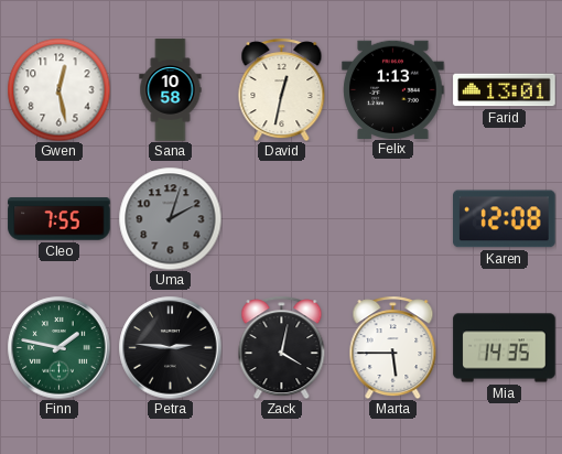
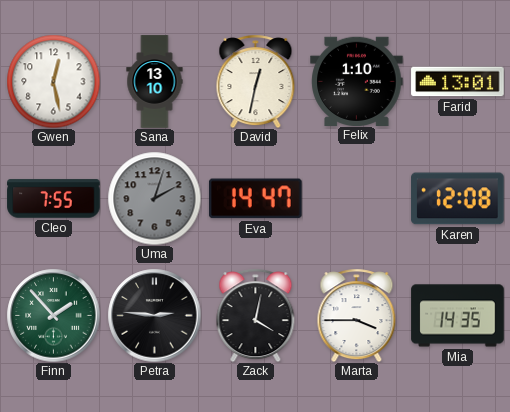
Sana: 10:58 -> 13:10 (155, 82)
Felix: 1:13 -> 1:10 (357, 81)
Eva: none -> 14:47 (256, 199)
Finn: 1:47 -> 1:53 (53, 315)
Marta: 5:45 -> 3:45 (357, 315)
